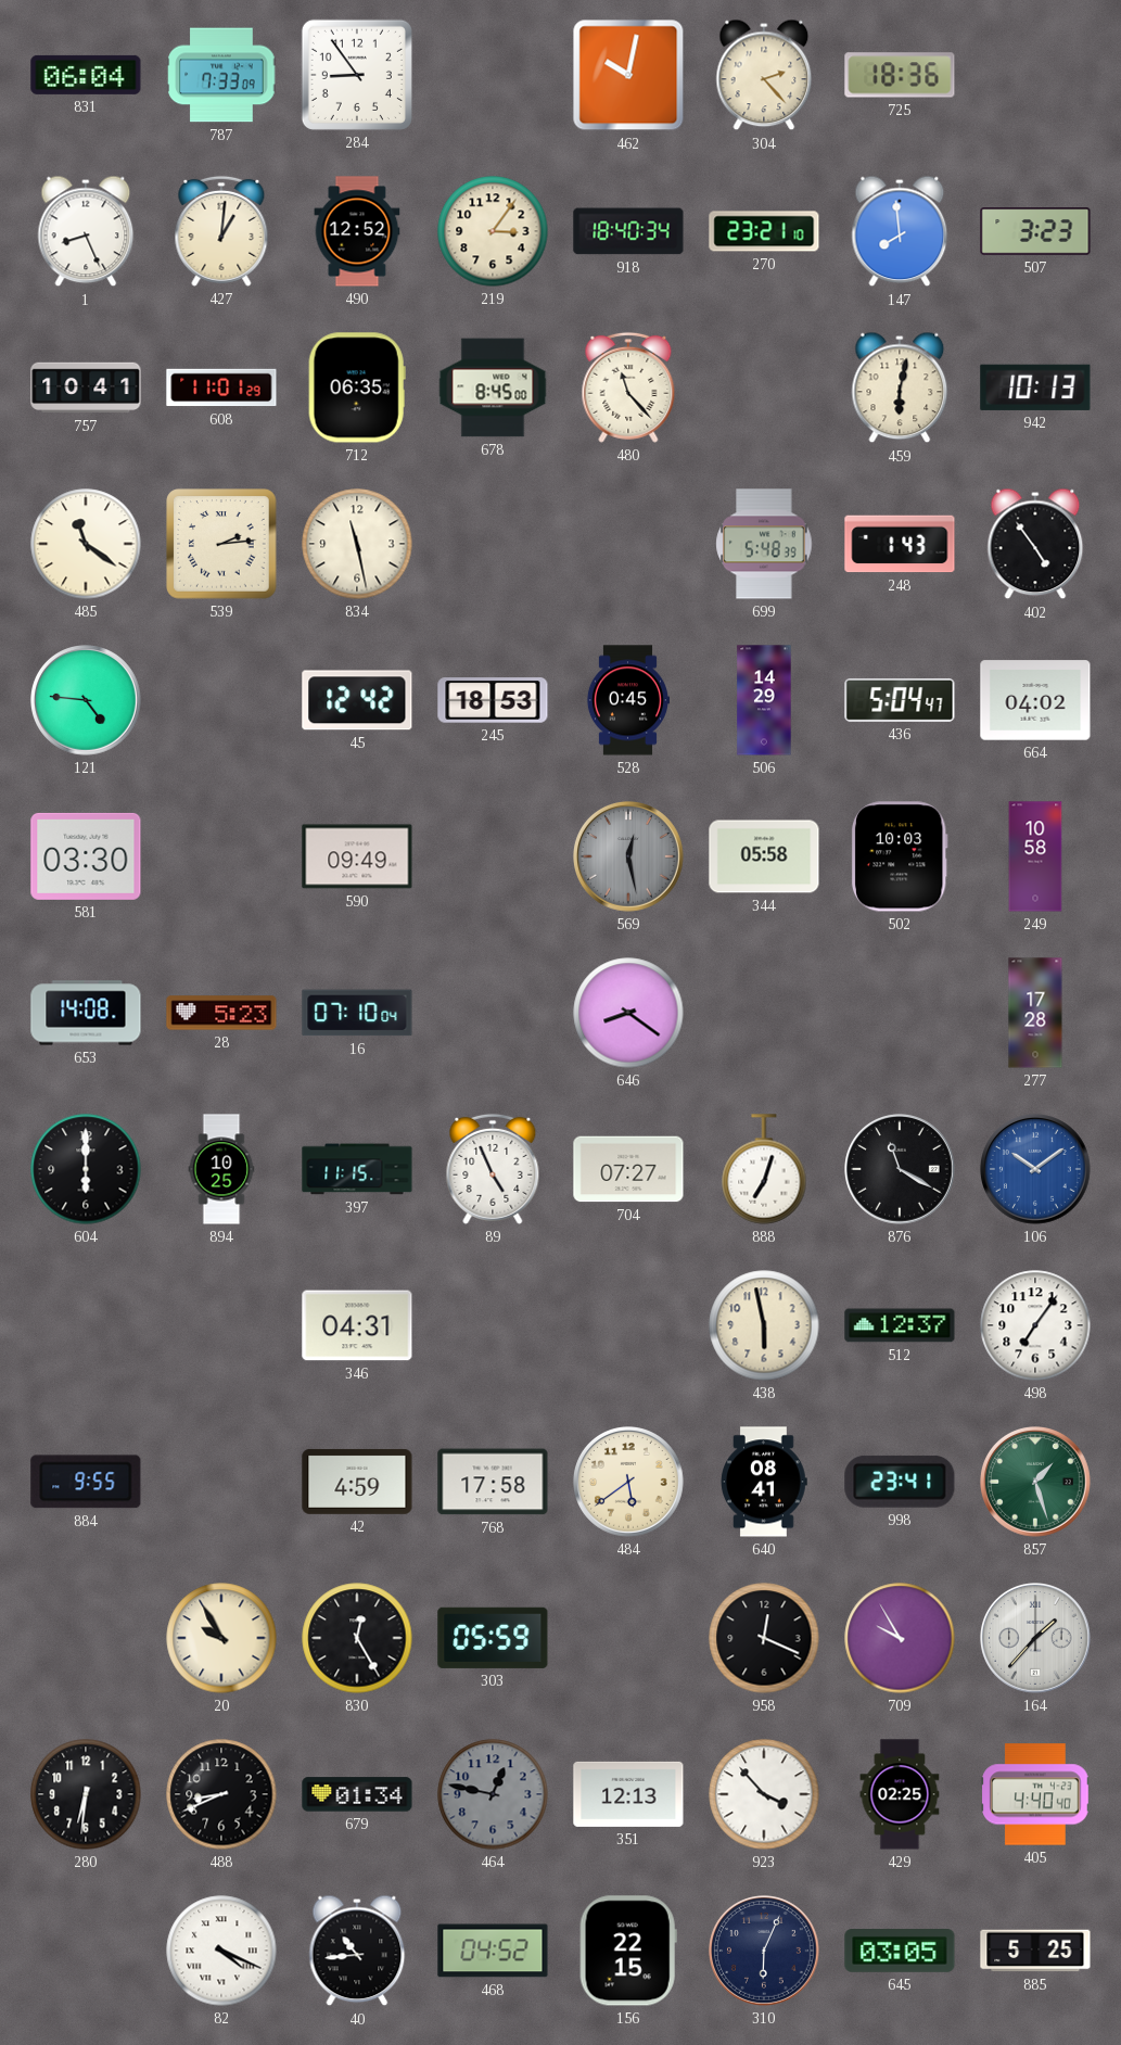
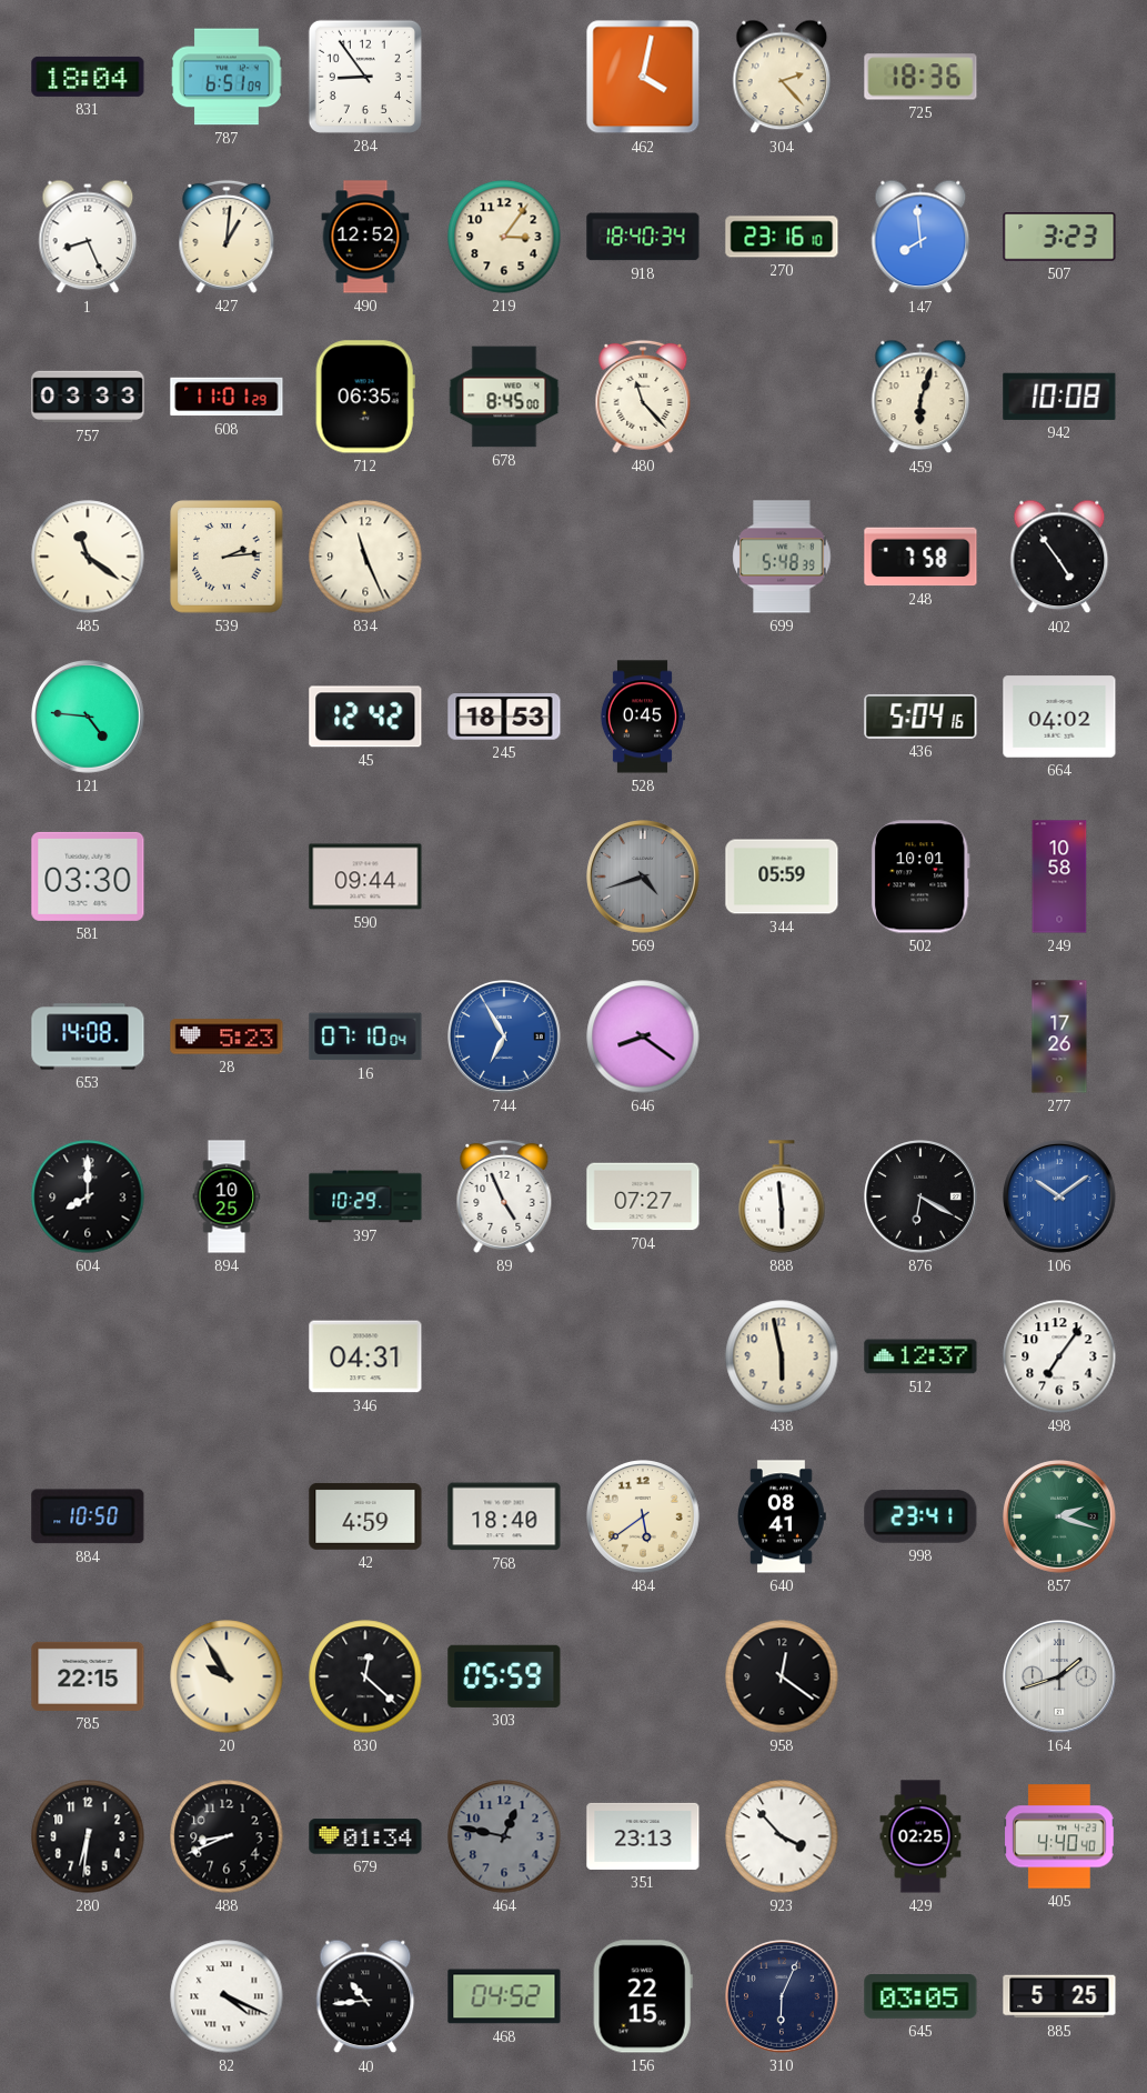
831: 06:04 -> 18:04 (88, 77)
787: 7:33 -> 6:51 (227, 77)
462: 10:02 -> 4:02 (643, 77)
270: 23:21 -> 23:16 (782, 237)
757: 10:41 -> 03:33 (88, 397)
459: 6:02 -> 6:03 (920, 397)
942: 10:13 -> 10:08 (1059, 397)
834: 11:28 -> 11:26 (365, 557)
248: 1:43 -> 7:58 (920, 557)
506: 14:29 -> none (764, 700)
436: 5:04:47 -> 5:04:16 (920, 717)
590: 09:49 -> 09:44 (365, 877)
569: 12:28 -> 4:42 (644, 878)
344: 05:58 -> 05:59 (782, 877)
502: 10:03 -> 10:01 (920, 877)
744: none -> 6:55 (505, 1038)
277: 17:28 -> 17:26 (1059, 1037)
604: 6:00 -> 8:00 (88, 1196)
397: 11:15 -> 10:29 (365, 1196)
888: 7:03 -> 5:59 (782, 1196)
876: 11:20 -> 6:20 (922, 1198)
884: 9:55 -> 10:50 (88, 1516)
768: 17:58 -> 18:40 (504, 1516)
857: 1:27 -> 2:18 (1060, 1518)
785: none -> 22:15 (88, 1676)
830: 12:25 -> 12:22 (365, 1676)
958: 12:19 -> 12:21 (782, 1676)
709: 9:55 -> none (900, 1638)
164: 1:37 -> 1:42 (1060, 1678)
351: 12:13 -> 23:13 (643, 1836)
